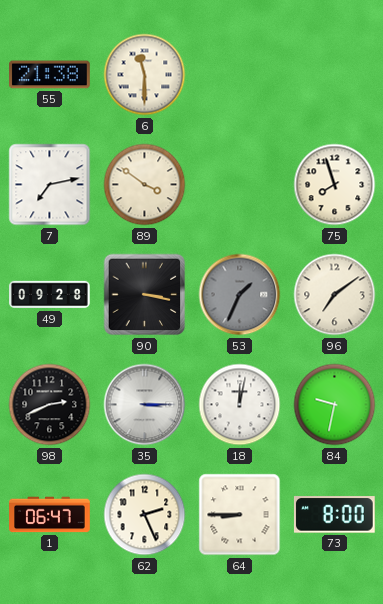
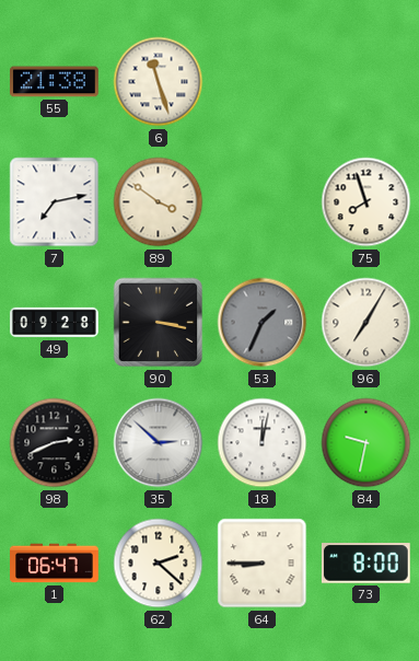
6: 11:30 -> 11:27 (159, 82)
96: 7:09 -> 7:05 (366, 323)
35: 3:15 -> 2:52 (159, 443)
62: 2:26 -> 2:22 (159, 564)
